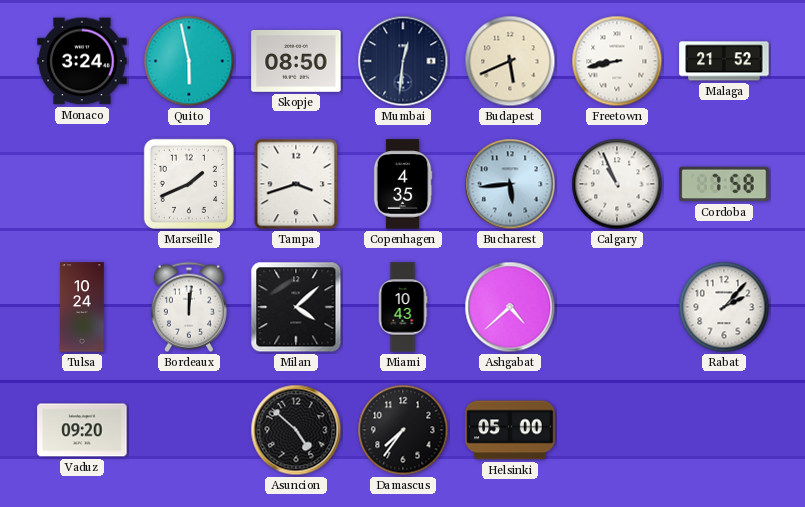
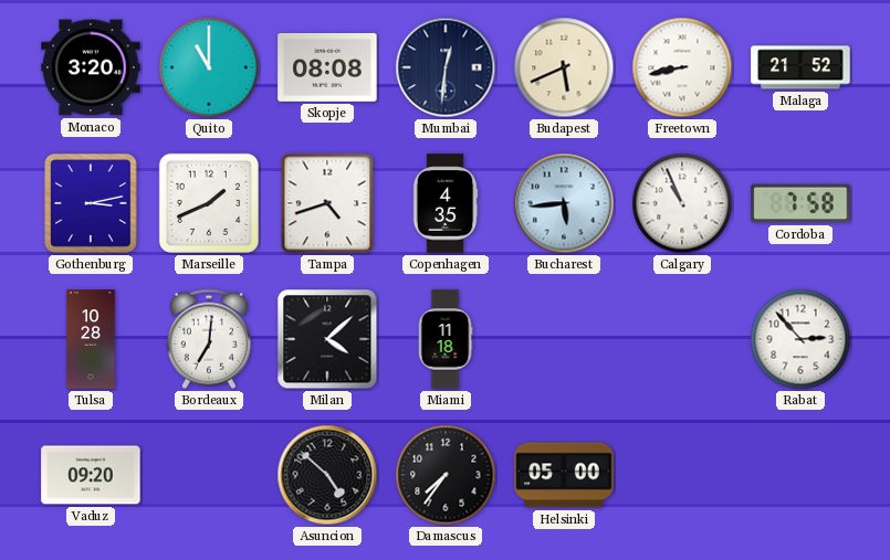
Monaco: 3:24 -> 3:20 (91, 67)
Quito: 5:58 -> 11:00 (209, 67)
Skopje: 08:50 -> 08:08 (327, 67)
Gothenburg: none -> 3:13 (91, 203)
Tampa: 3:42 -> 4:42 (327, 203)
Tulsa: 10:24 -> 10:28 (91, 339)
Bordeaux: 12:01 -> 7:01 (209, 339)
Miami: 10:43 -> 11:18 (446, 339)
Ashgabat: 4:38 -> none (510, 307)
Rabat: 2:07 -> 2:53 (800, 339)
